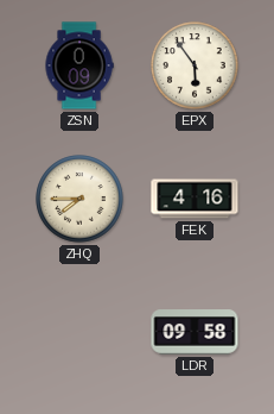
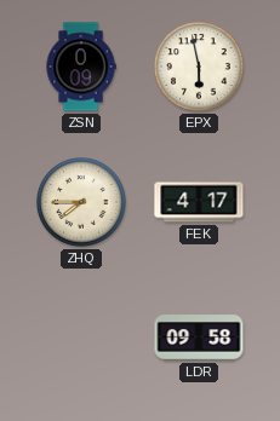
EPX: 5:54 -> 5:58 (199, 67)
FEK: 4:16 -> 4:17 (199, 202)
